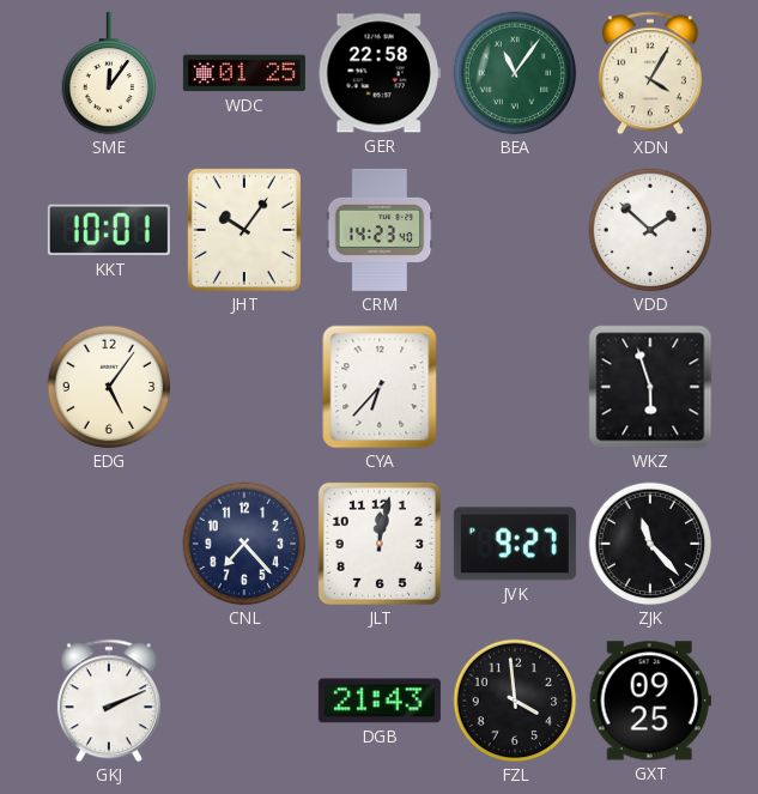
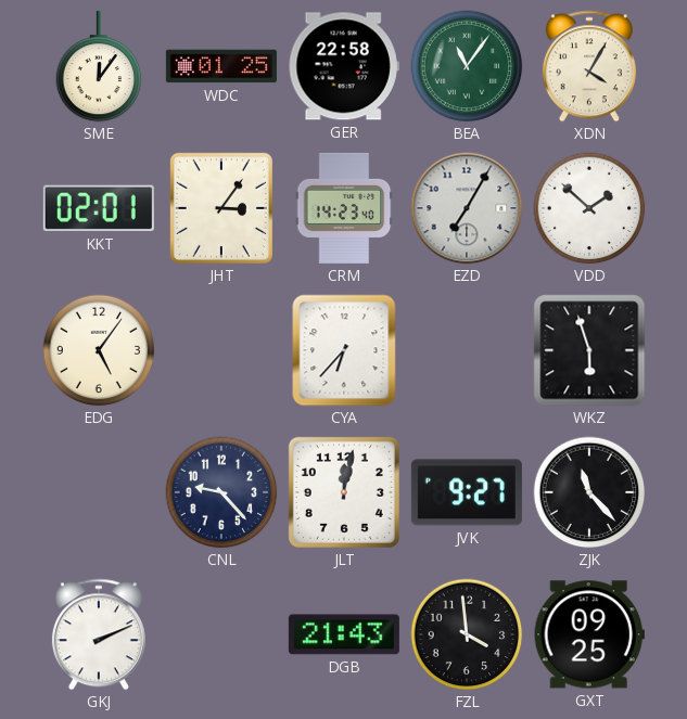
KKT: 10:01 -> 02:01 (99, 208)
JHT: 10:06 -> 3:06 (221, 208)
EZD: none -> 7:05 (467, 208)
CNL: 7:23 -> 9:23 (221, 492)
